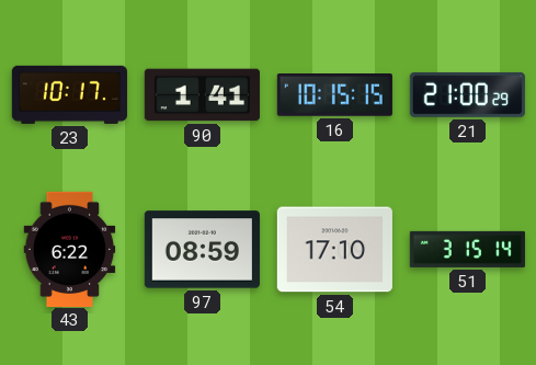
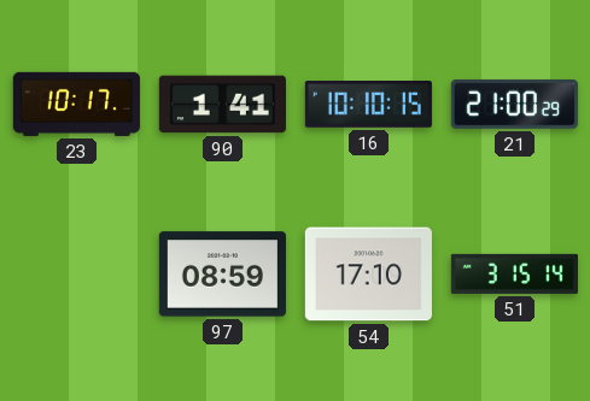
16: 10:15 -> 10:10 (368, 105)
43: 6:22 -> none (70, 249)
